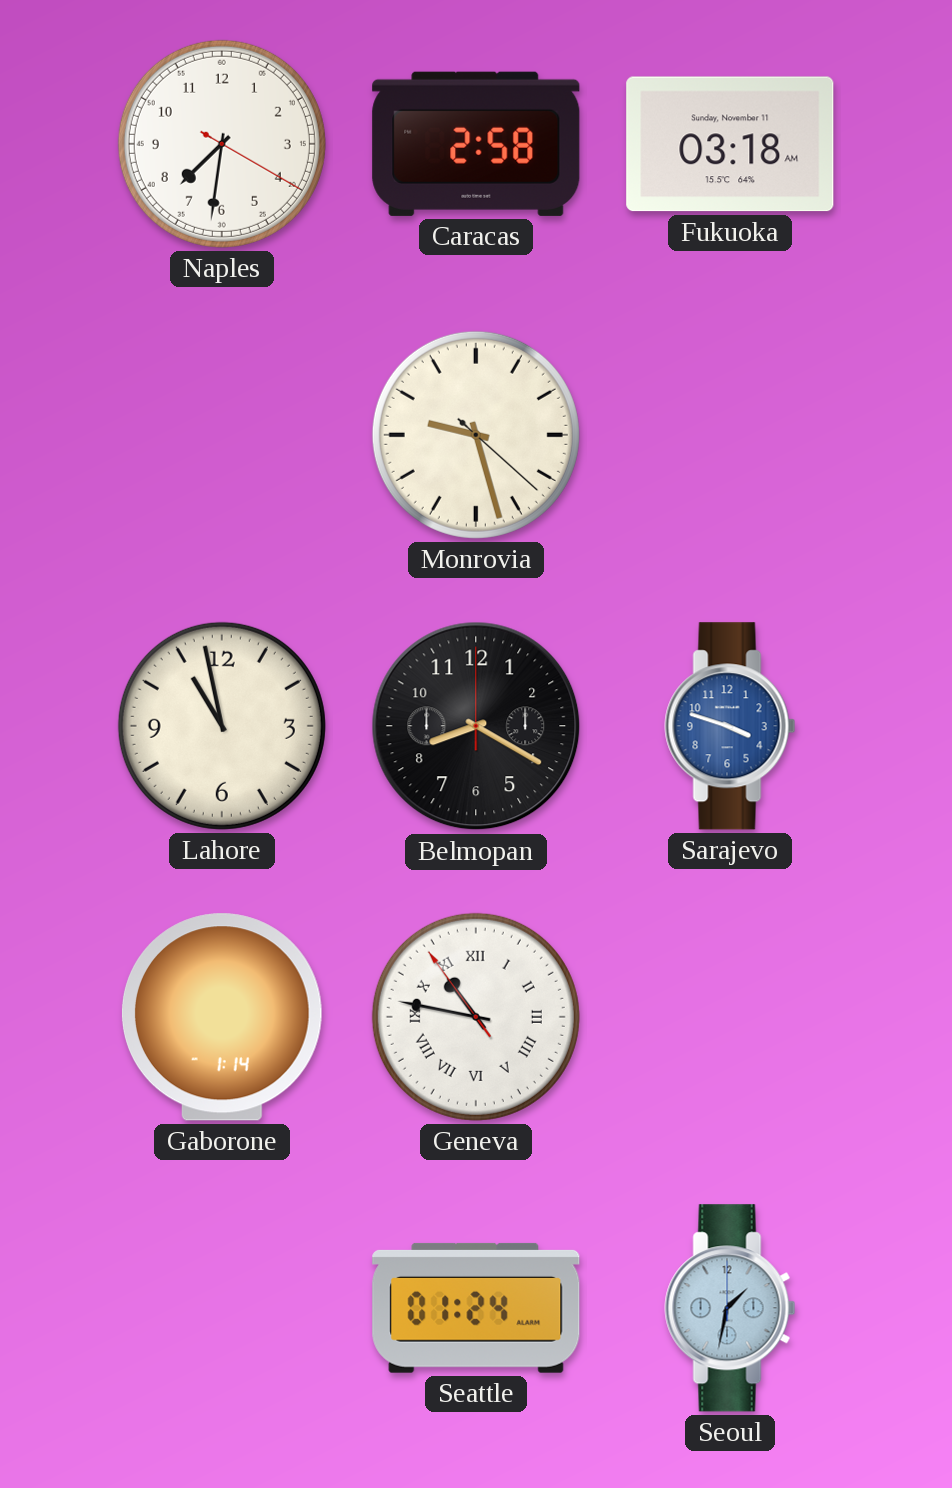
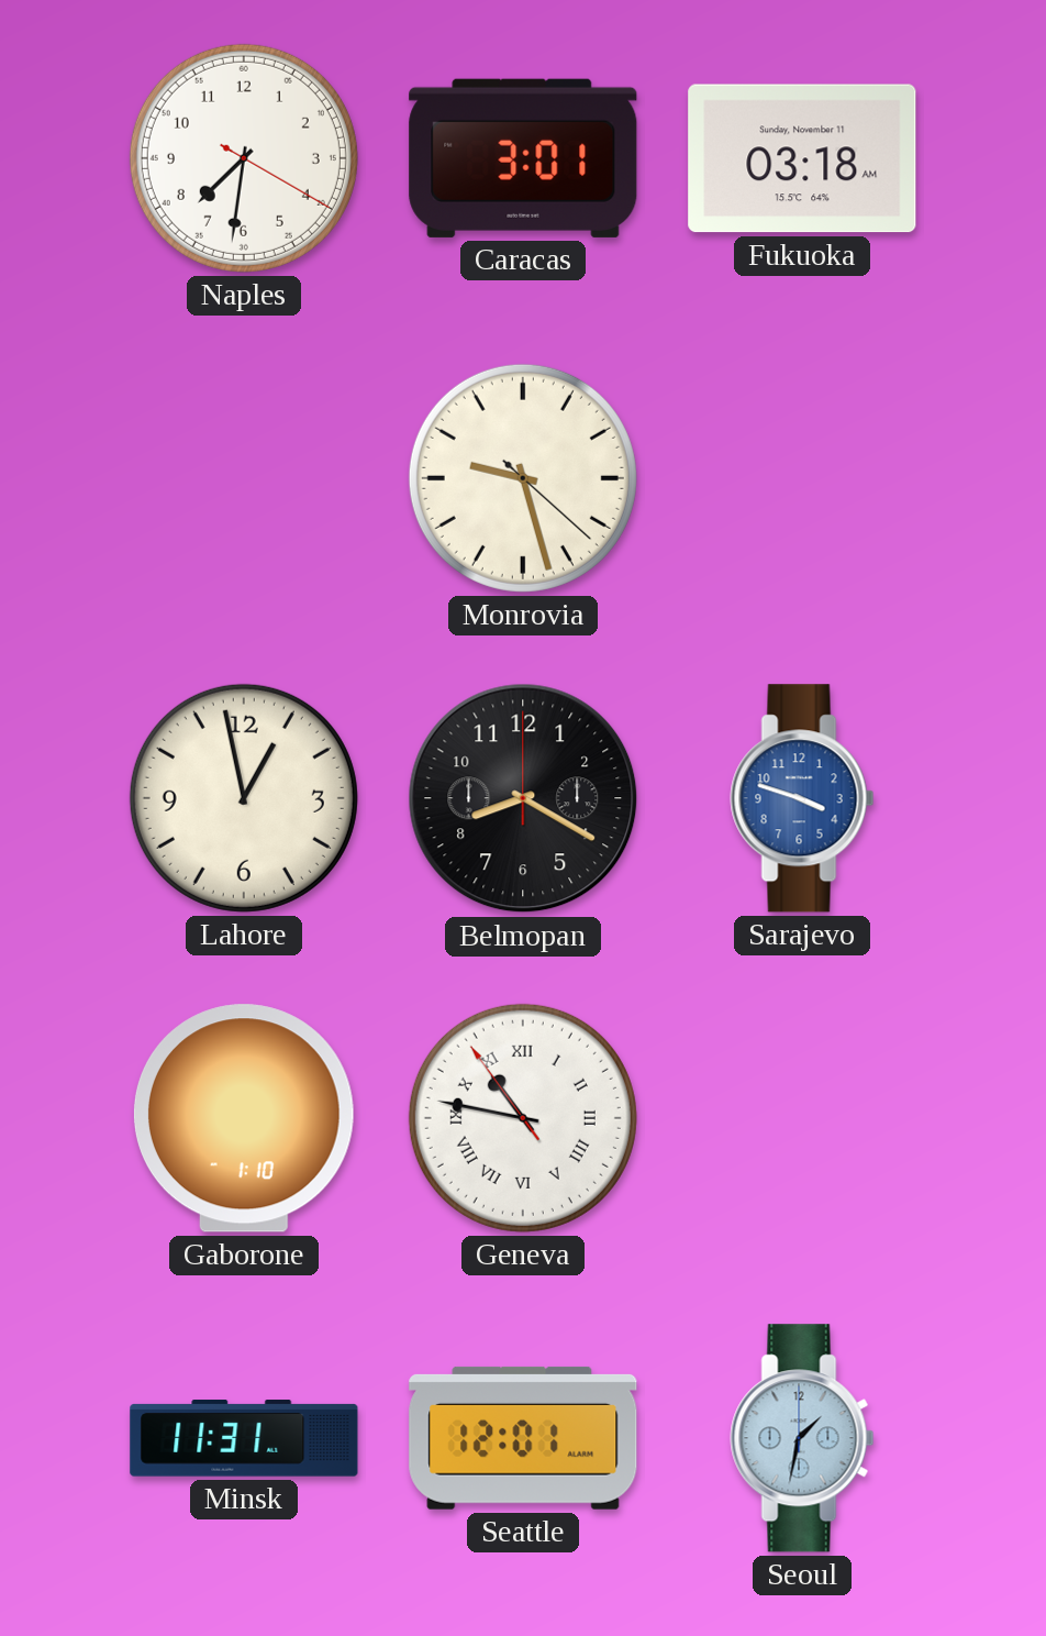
Caracas: 2:58 -> 3:01 (523, 158)
Lahore: 10:58 -> 12:58 (244, 798)
Gaborone: 1:14 -> 1:10 (244, 1118)
Minsk: none -> 11:31 (244, 1438)
Seattle: 01:24 -> 12:01 (523, 1438)
